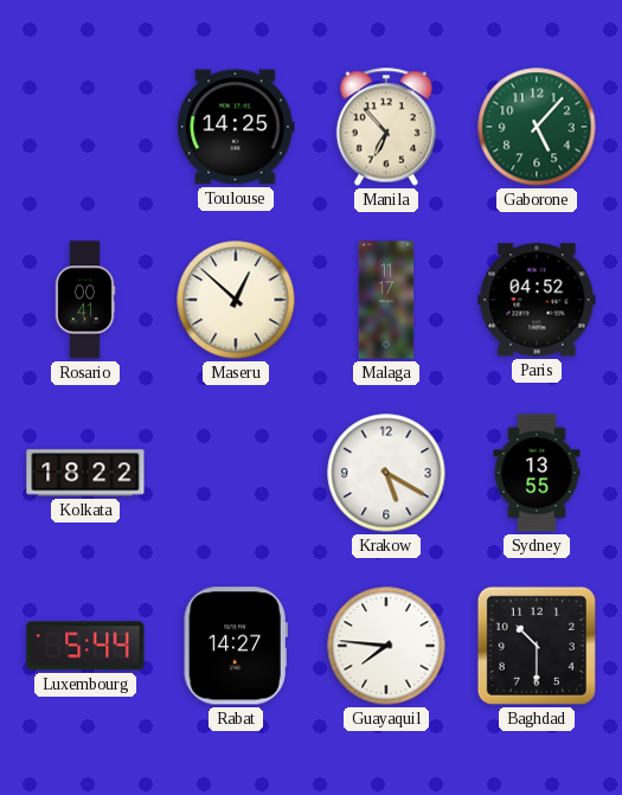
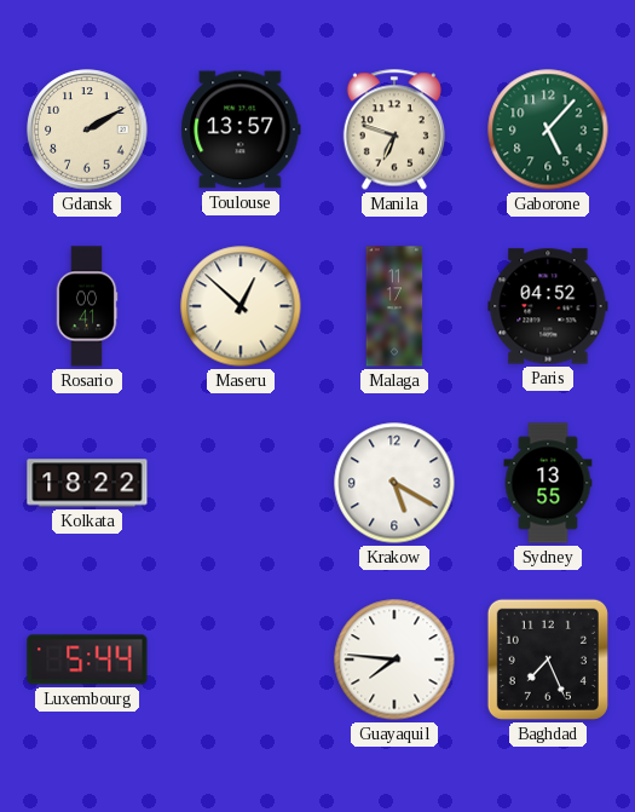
Gdansk: none -> 2:10 (87, 129)
Toulouse: 14:25 -> 13:57 (241, 129)
Manila: 6:53 -> 6:48 (393, 129)
Rabat: 14:27 -> none (236, 646)
Baghdad: 10:30 -> 7:26 (548, 660)
